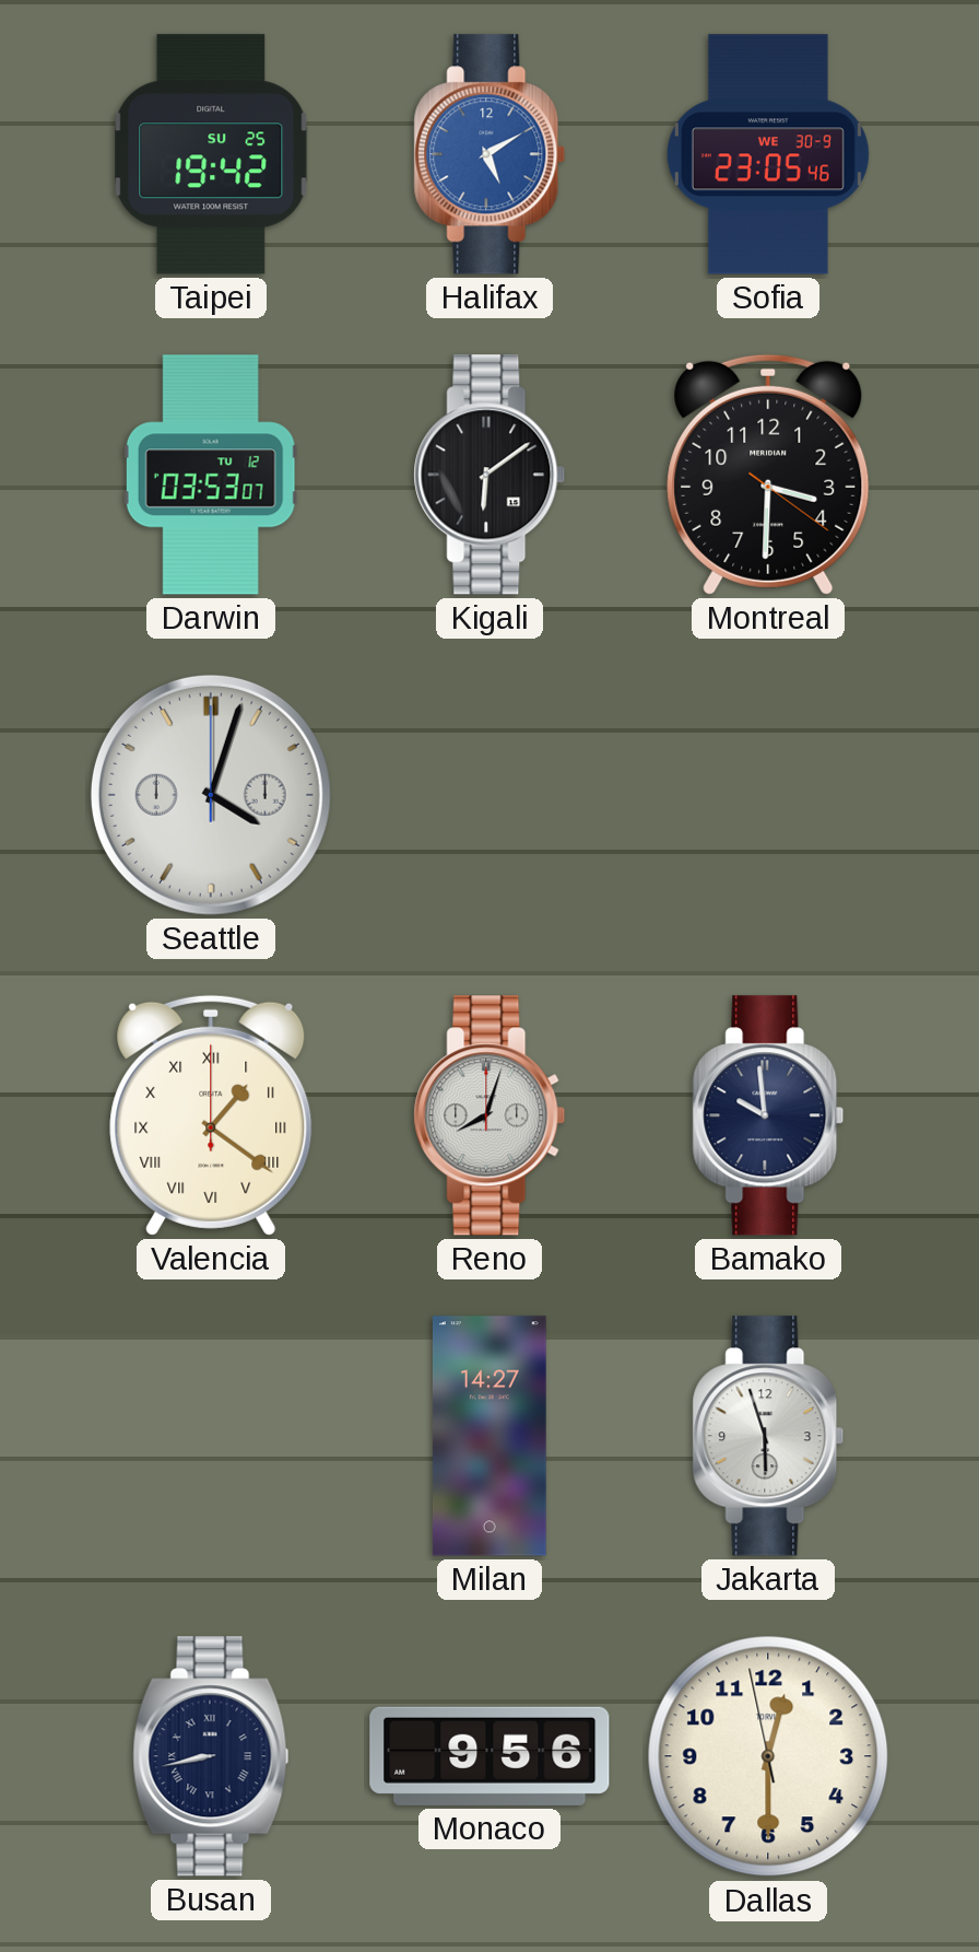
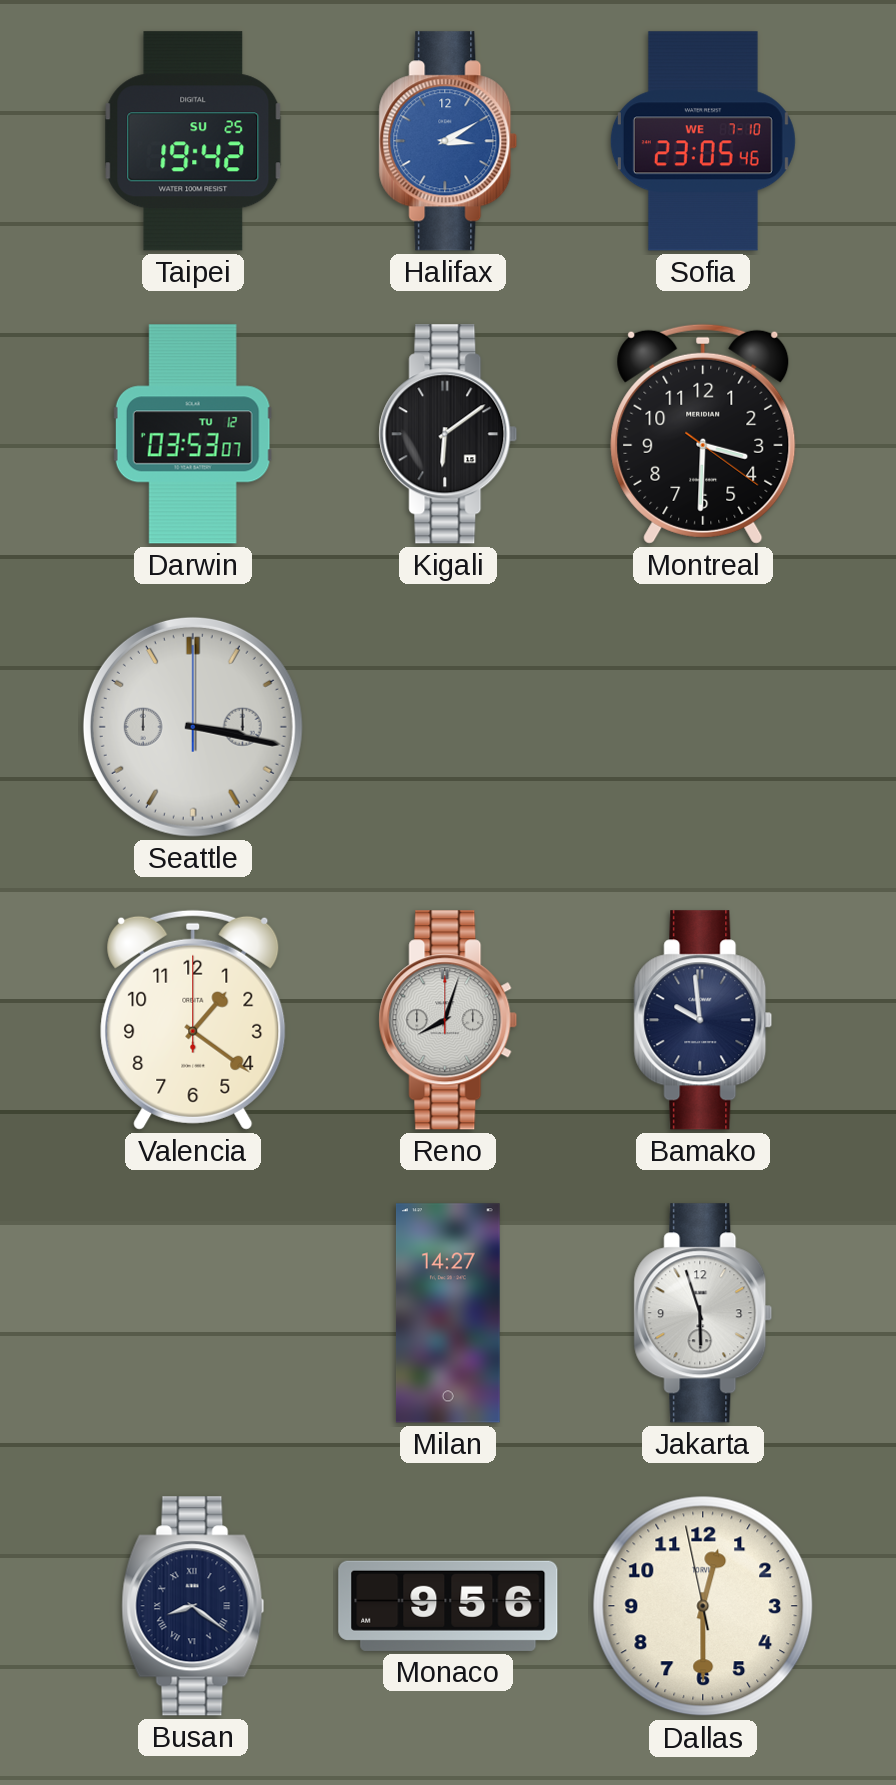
Halifax: 5:10 -> 3:10 (448, 141)
Sofia date: WE 30-9 -> WE 7-10 (703, 141)
Seattle: 4:03 -> 3:17 (193, 727)
Valencia numerals: Roman -> Arabic (193, 1020)
Busan: 8:43 -> 8:21 (193, 1606)
